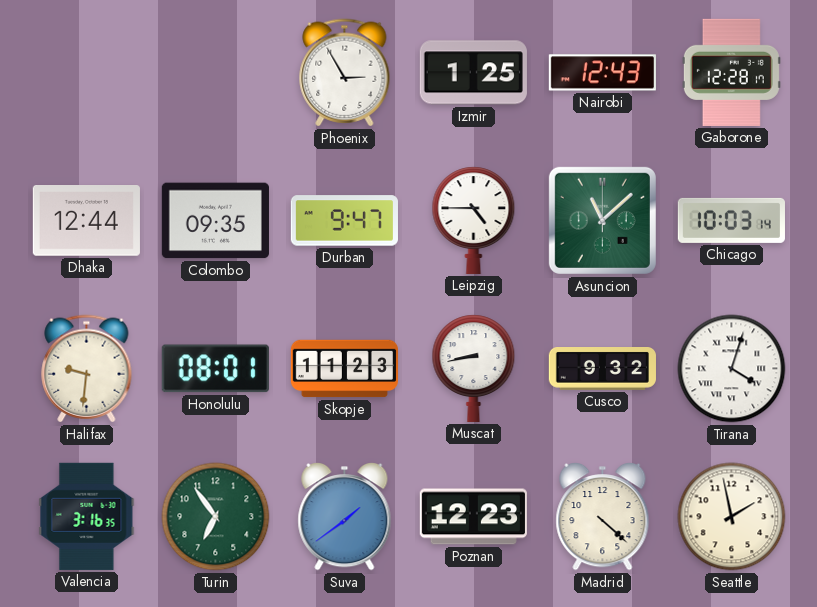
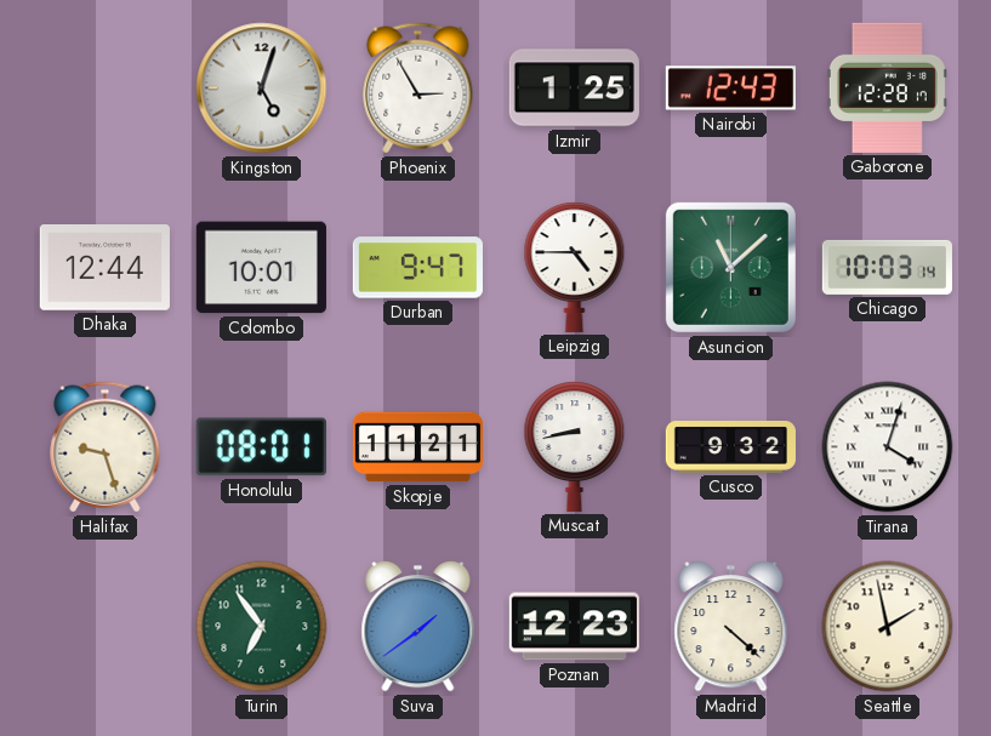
Kingston: none -> 5:03 (262, 89)
Colombo: 09:35 -> 10:01 (261, 268)
Halifax: 9:31 -> 9:27 (106, 447)
Skopje: 11:23 -> 11:21 (417, 447)
Valencia: 3:16 -> none (87, 516)
